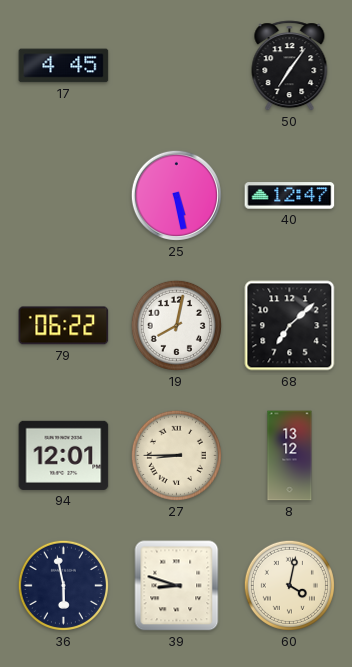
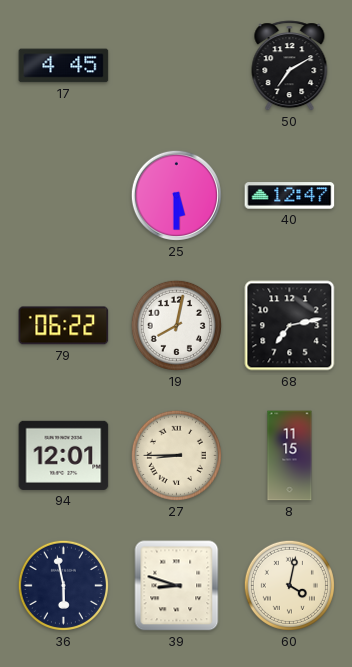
50: 7:06 -> 7:10 (290, 66)
25: 5:28 -> 5:30 (176, 195)
68: 7:08 -> 7:13 (290, 326)
8: 13:12 -> 11:15 (290, 456)
